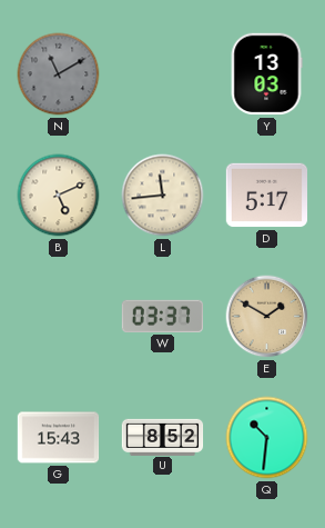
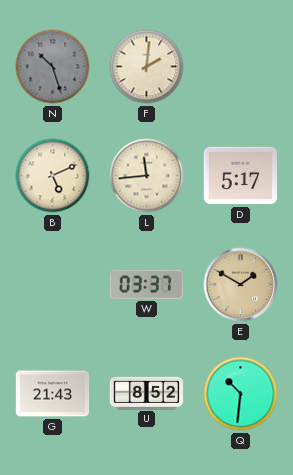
N: 11:10 -> 10:27 (53, 67)
F: none -> 2:01 (147, 67)
Y: 13:03 -> none (266, 74)
G: 15:43 -> 21:43 (53, 394)
